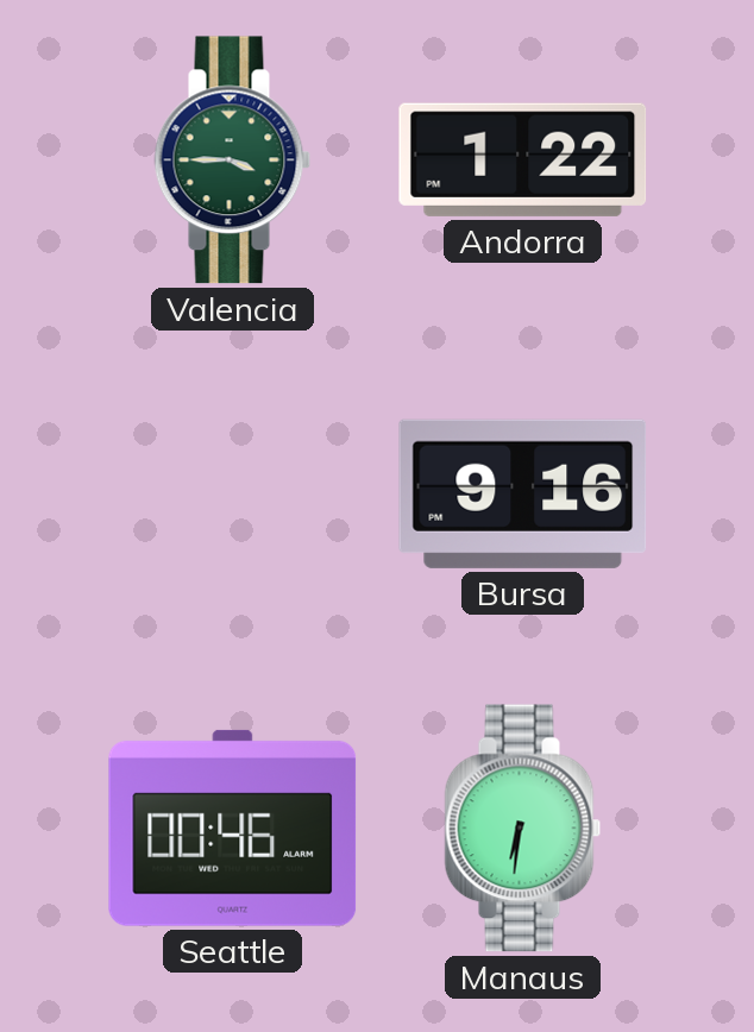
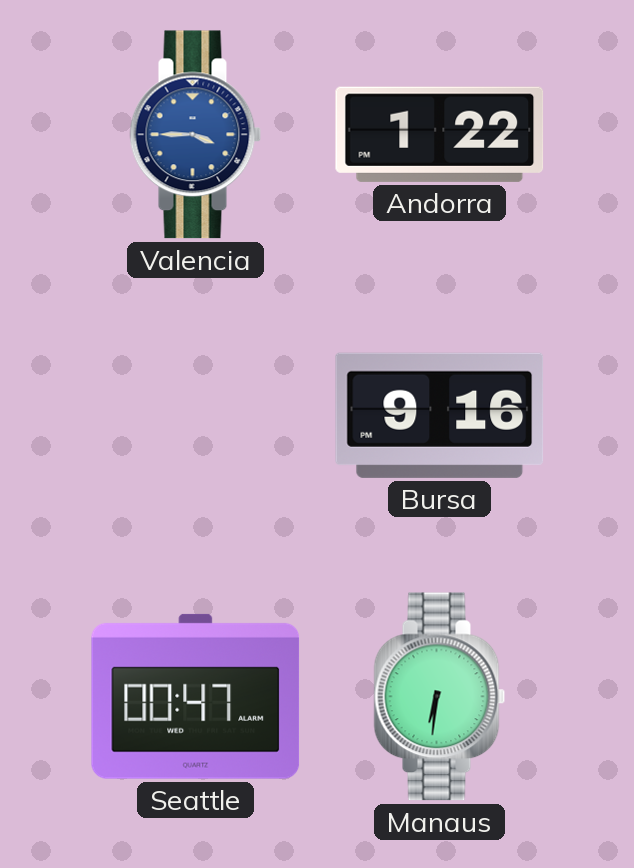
Valencia dial: green -> blue (196, 135)
Seattle: 00:46 -> 00:47 (196, 696)
